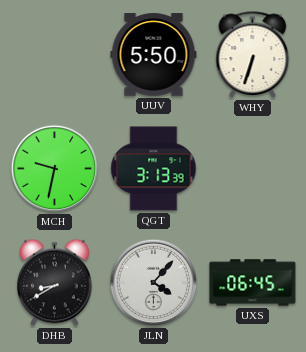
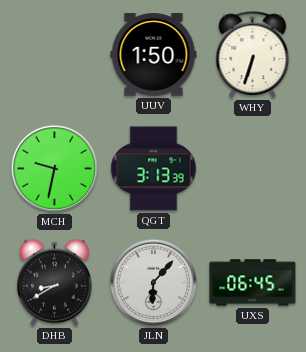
UUV: 5:50 -> 1:50 (154, 55)
JLN: 4:07 -> 6:07 (154, 283)
